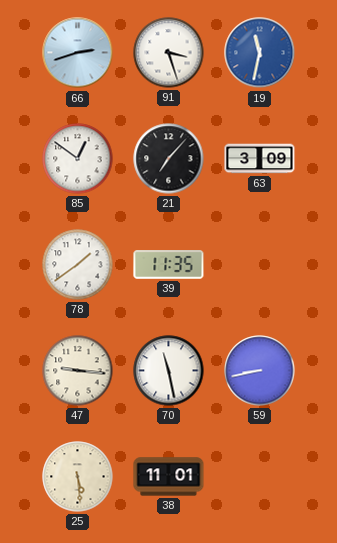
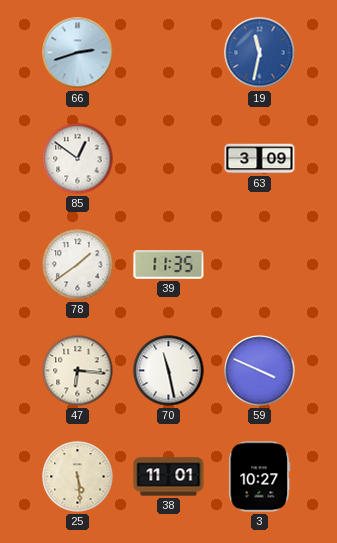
91: 3:27 -> none (169, 53)
21: 7:07 -> none (169, 159)
47: 9:16 -> 6:16 (78, 371)
59: 8:43 -> 3:49 (260, 371)
3: none -> 10:27 (260, 477)
